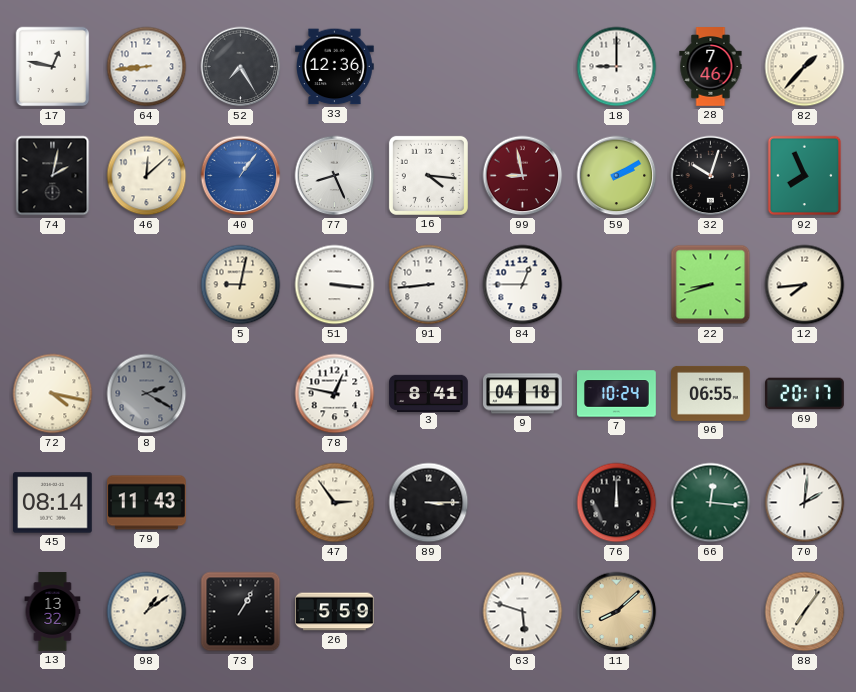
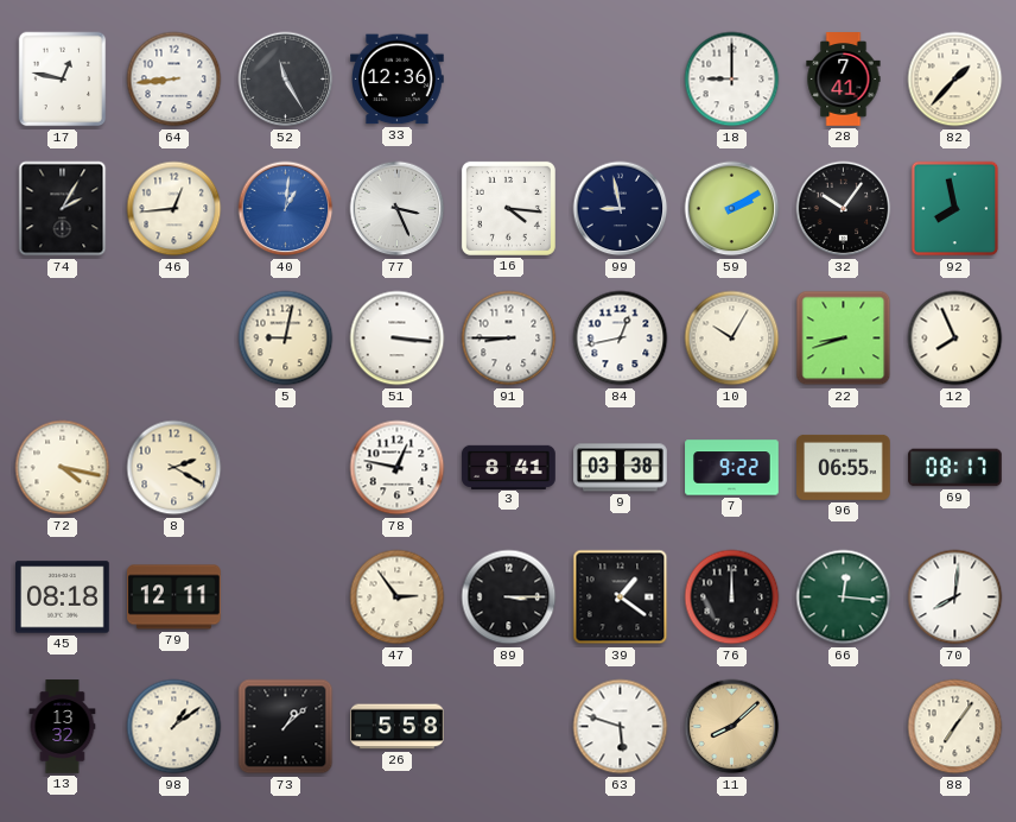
52: 7:25 -> 11:25 (286, 80)
28: 7:46 -> 7:41 (844, 80)
74: 2:02 -> 2:05 (63, 209)
46: 12:08 -> 12:44 (174, 209)
40: 1:06 -> 1:01 (286, 209)
77: 8:26 -> 3:26 (398, 209)
99 dial: burgundy -> navy (621, 209)
32: 10:03 -> 10:06 (844, 209)
92: 7:56 -> 7:58 (955, 209)
91: 8:44 -> 8:45 (509, 339)
84: 12:45 -> 12:43 (621, 339)
10: none -> 10:05 (732, 339)
12: 7:44 -> 7:56 (955, 339)
8 dial: grey -> cream (174, 468)
9: 04:18 -> 03:38 (621, 468)
7: 10:24 -> 9:22 (732, 468)
69: 20:17 -> 08:17 (955, 468)
45: 08:14 -> 08:18 (63, 597)
79: 11:43 -> 12:11 (174, 597)
39: none -> 1:21 (621, 597)
70: 2:01 -> 8:01 (955, 597)
73: 1:05 -> 1:08 (286, 727)
26: 5:59 -> 5:58 (398, 727)
